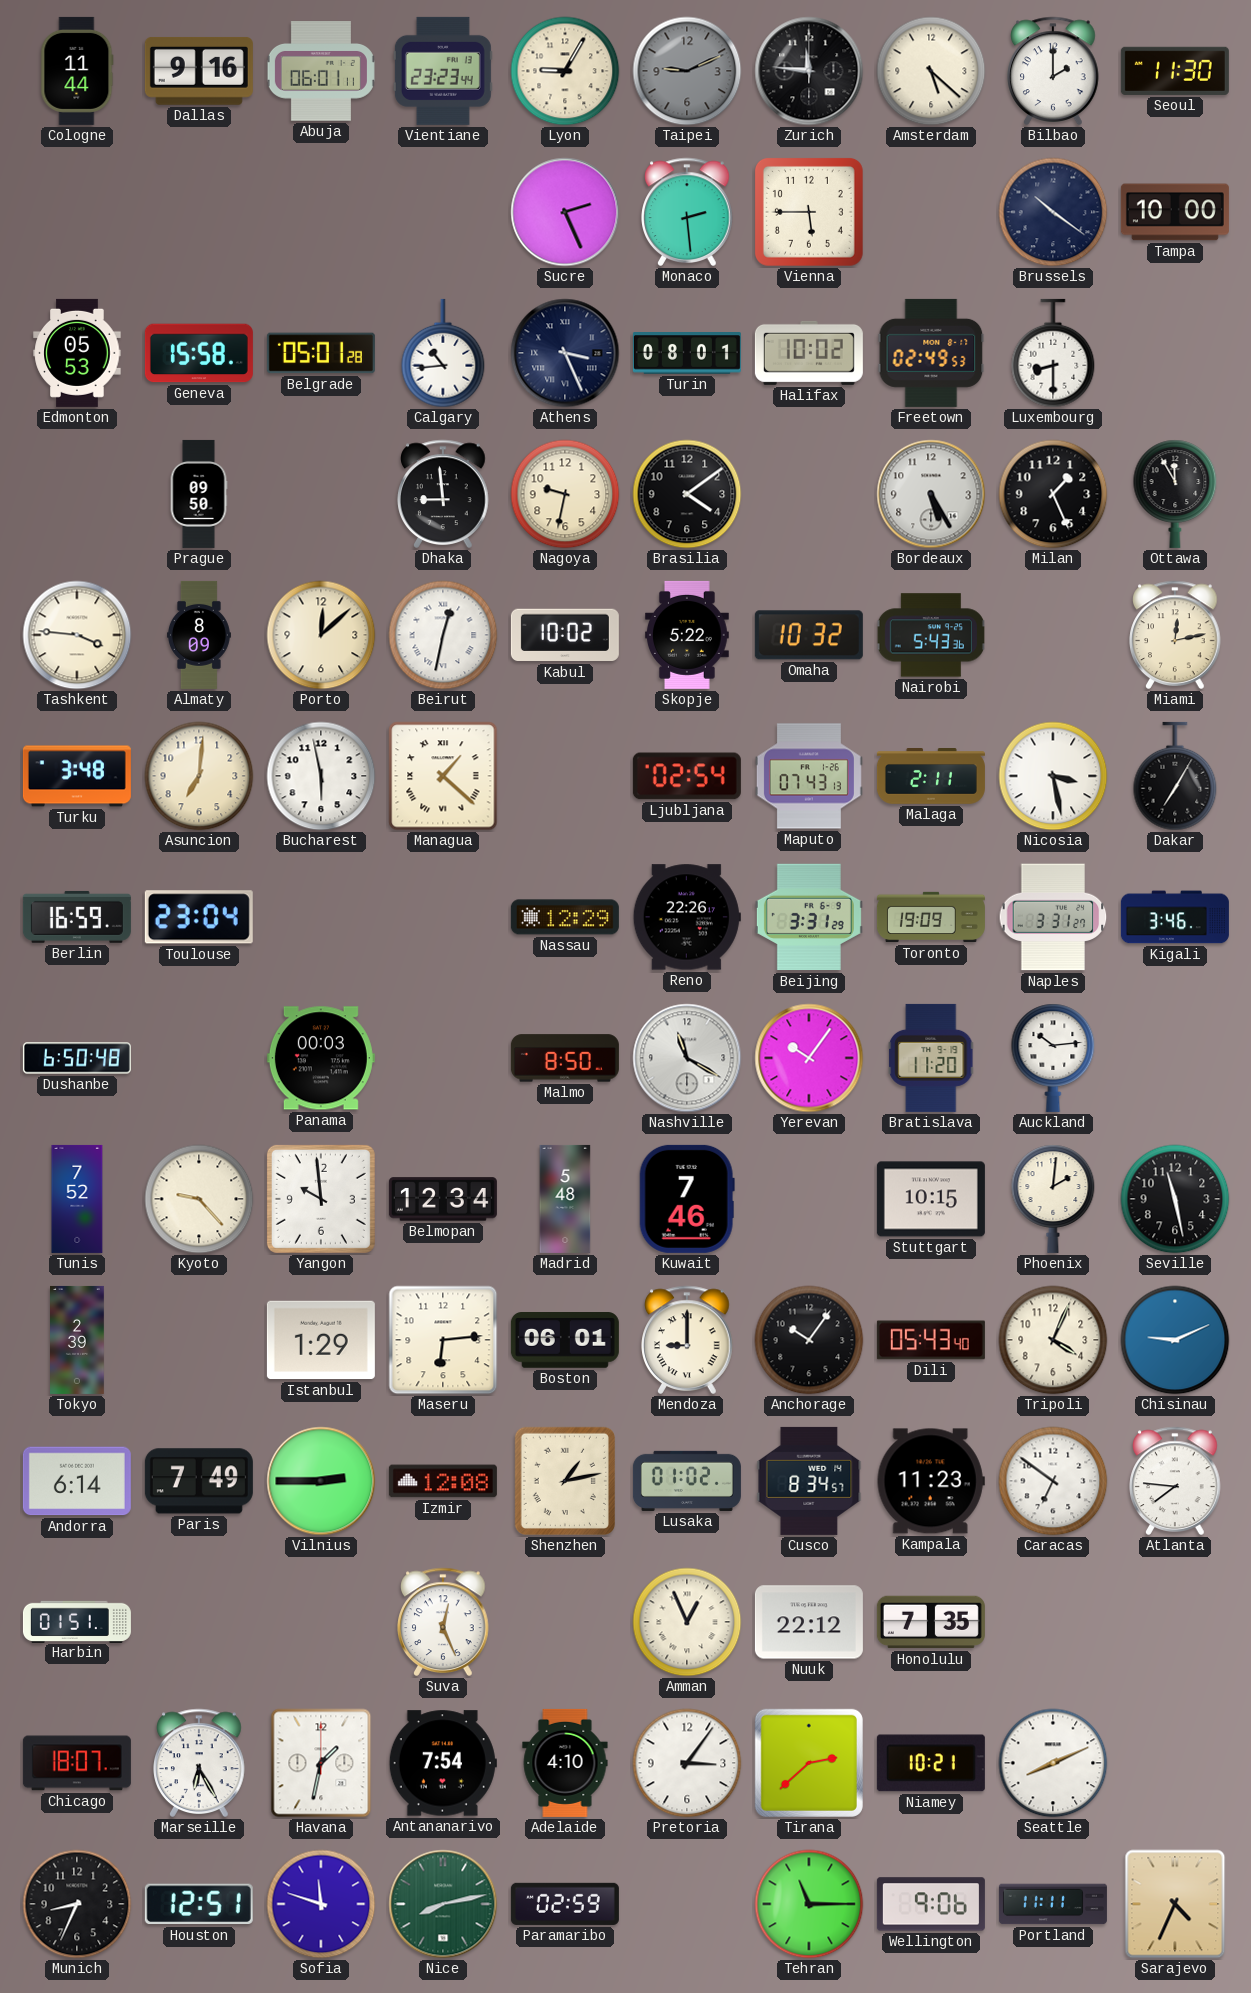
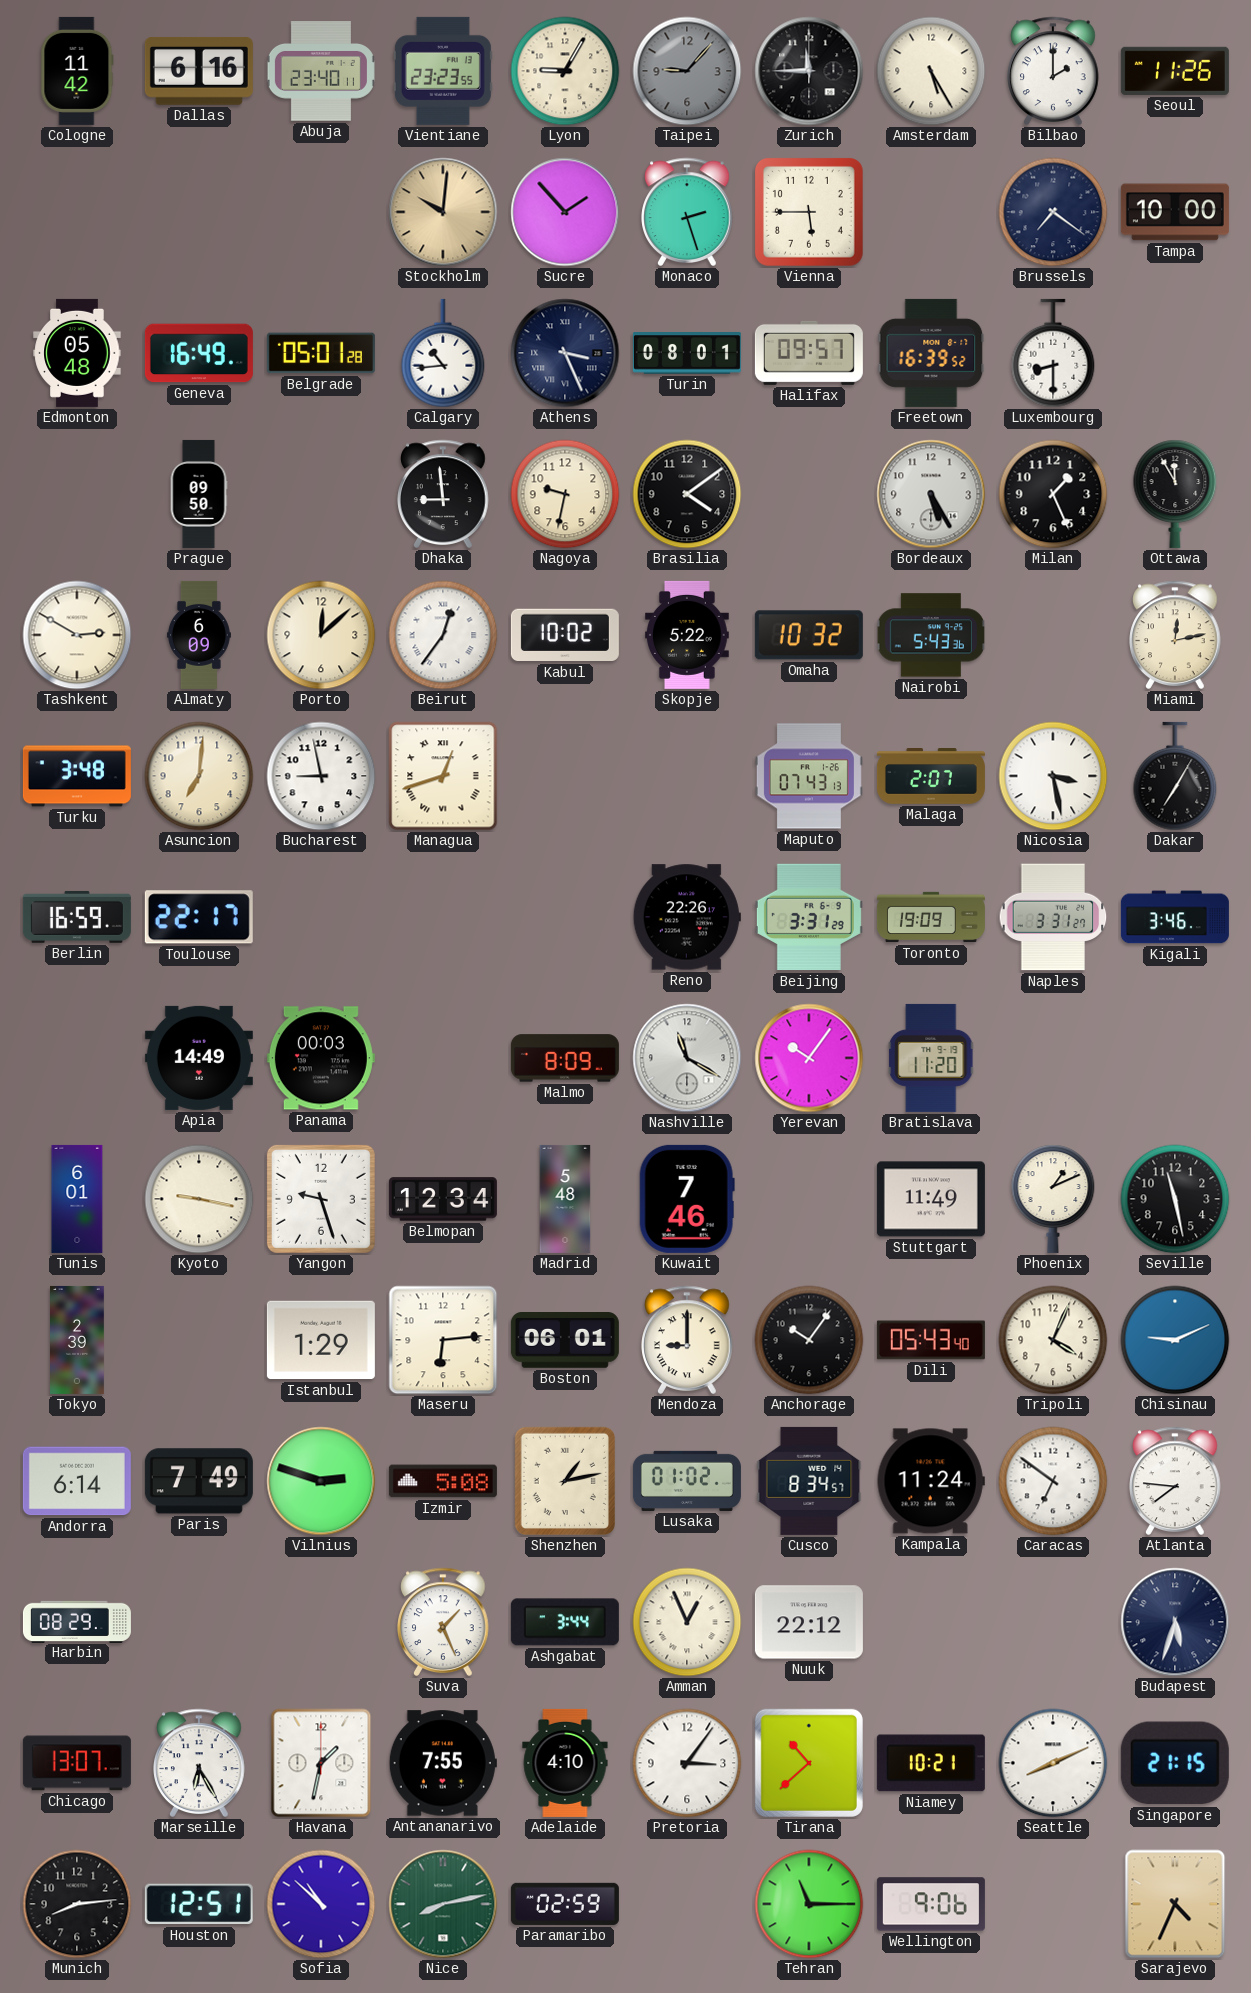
Cologne: 11:44 -> 11:42 (77, 71)
Dallas: 9:16 -> 6:16 (199, 71)
Abuja: 06:01 -> 23:40 (321, 71)
Vientiane: 23:23:44 -> 23:23:55 (443, 71)
Taipei: 9:11 -> 9:07 (687, 71)
Zurich: 11:46 -> 11:45 (809, 71)
Amsterdam: 5:22 -> 5:25 (931, 71)
Seoul: 11:30 -> 11:26 (1175, 71)
Stockholm: none -> 10:01 (443, 212)
Sucre: 2:26 -> 1:53 (565, 212)
Monaco: 2:29 -> 2:27 (687, 212)
Brussels: 10:21 -> 7:21 (1053, 212)
Edmonton: 05:53 -> 05:48 (77, 353)
Geneva: 15:58 -> 16:49 (199, 353)
Halifax: 10:02 -> 09:57 (809, 353)
Freetown: 02:49 -> 16:39 (931, 353)
Tashkent: 3:46 -> 2:50 (77, 635)
Almaty: 8:09 -> 6:09 (199, 635)
Beirut: 12:32 -> 12:36 (443, 635)
Bucharest: 5:58 -> 8:58 (321, 776)
Managua: 1:22 -> 12:42 (443, 776)
Ljubljana: 02:54 -> none (687, 776)
Malaga: 2:11 -> 2:07 (931, 777)
Toulouse: 23:04 -> 22:17 (199, 917)
Nassau: 12:29 -> none (565, 917)
Dushanbe: 6:50 -> none (77, 1058)
Apia: none -> 14:49 (199, 1058)
Malmo: 8:50 -> 8:09 (565, 1058)
Auckland: 10:14 -> none (1053, 1058)
Tunis: 7:52 -> 6:01 (77, 1199)
Kyoto: 9:23 -> 9:17 (199, 1199)
Yangon: 9:59 -> 9:27 (321, 1199)
Stuttgart: 10:15 -> 11:49 (931, 1199)
Phoenix: 2:01 -> 1:11 (1053, 1199)
Vilnius: 2:45 -> 2:48 (321, 1481)
Izmir: 12:08 -> 5:08 (443, 1481)
Kampala: 11:23 -> 11:24 (931, 1481)
Harbin: 01:51 -> 08:29 (77, 1621)
Suva: 12:26 -> 1:26 (443, 1622)
Ashgabat: none -> 3:44 (565, 1622)
Honolulu: 7:35 -> none (931, 1622)
Budapest: none -> 5:33 (1175, 1622)
Chicago: 18:07 -> 13:07 (77, 1763)
Antananarivo: 7:54 -> 7:55 (443, 1763)
Tirana: 2:38 -> 10:38 (809, 1763)
Singapore: none -> 21:15 (1175, 1763)
Munich: 8:34 -> 8:14 (77, 1904)
Sofia: 11:48 -> 10:52 (321, 1904)
Portland: 11:11 -> none (1053, 1904)
